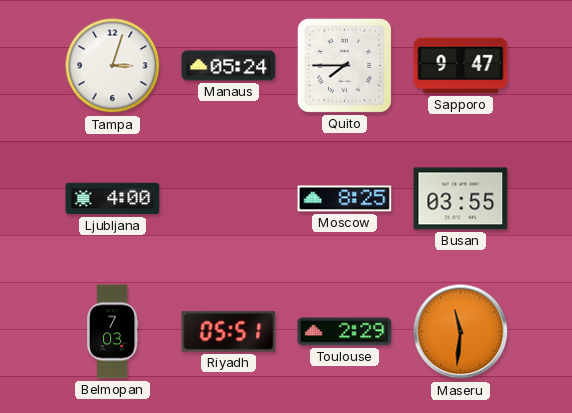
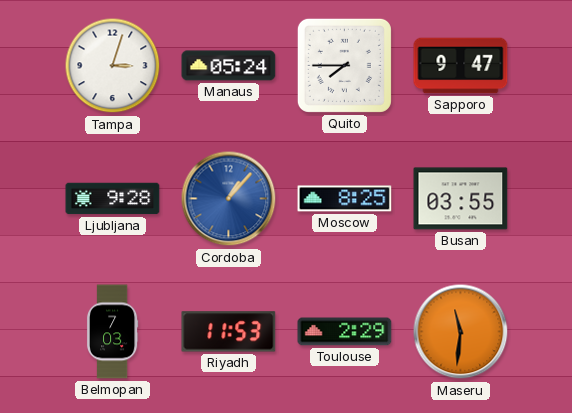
Ljubljana: 4:00 -> 9:28 (113, 199)
Cordoba: none -> 1:07 (229, 199)
Riyadh: 05:51 -> 11:53 (229, 332)
